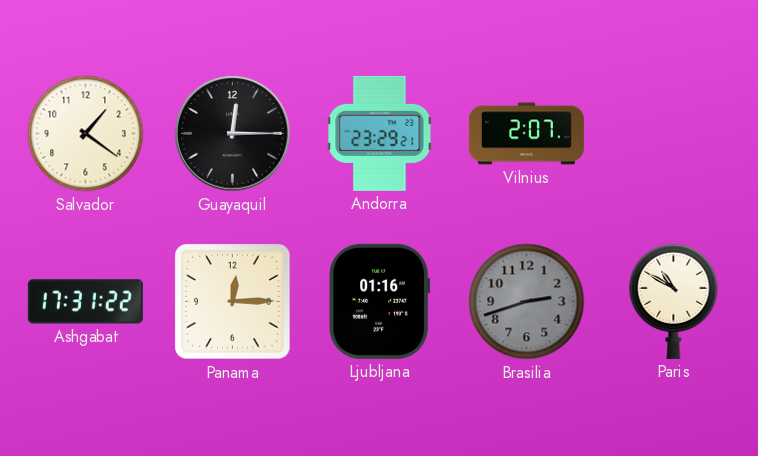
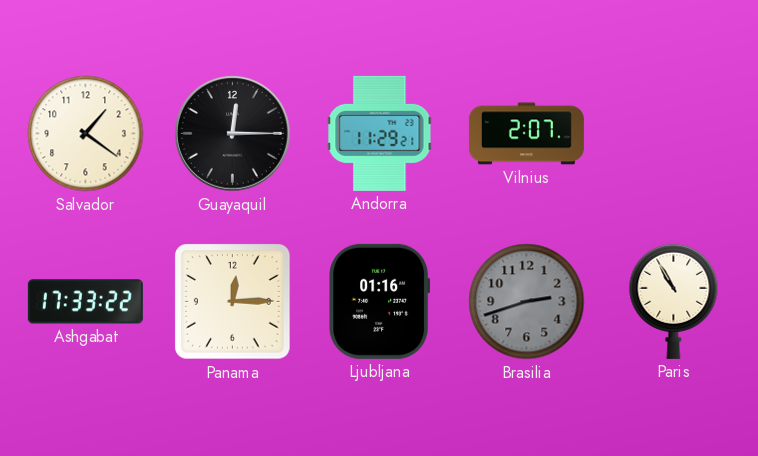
Andorra: 23:29 -> 11:29 (380, 133)
Ashgabat: 17:31 -> 17:33 (85, 302)
Paris: 10:50 -> 10:55 (674, 301)
